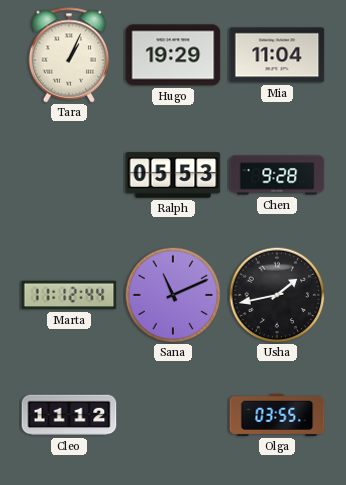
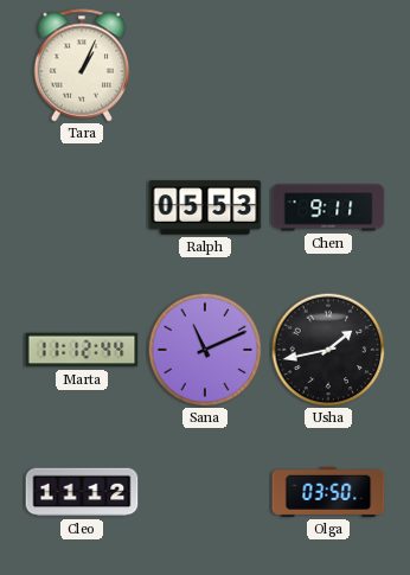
Hugo: 19:29 -> none (173, 55)
Mia: 11:04 -> none (277, 55)
Chen: 9:28 -> 9:11 (328, 207)
Olga: 03:55 -> 03:50 (328, 492)
